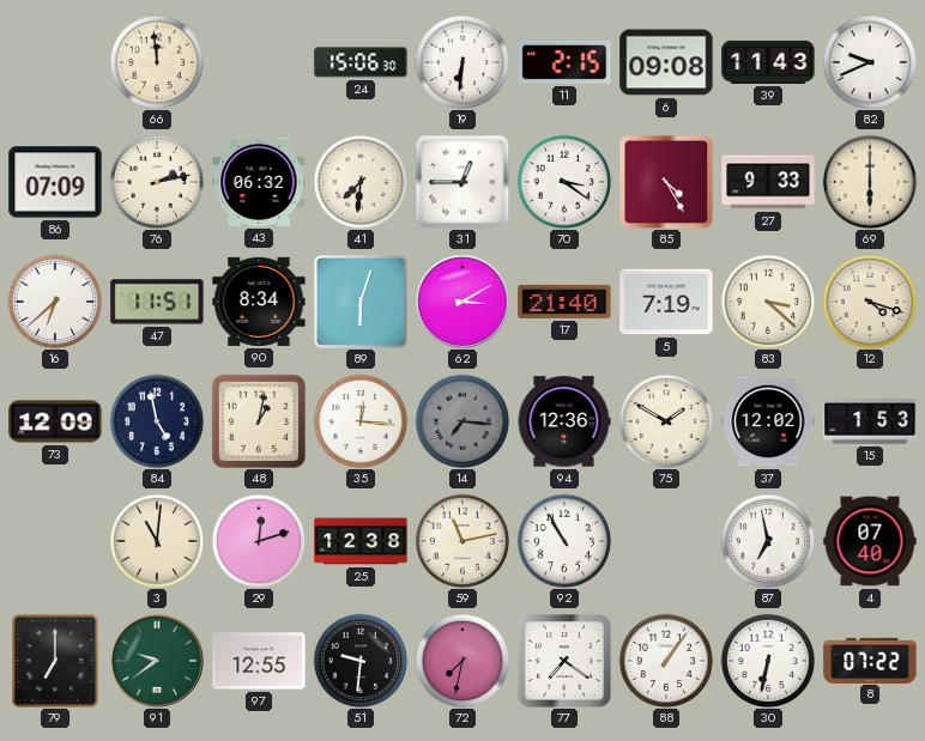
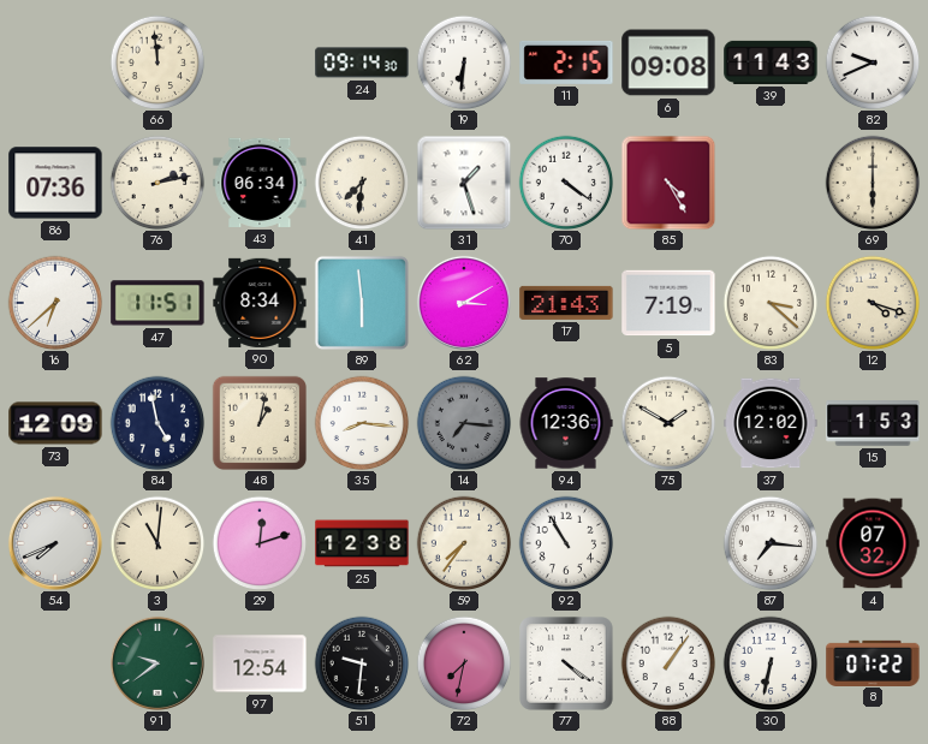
24: 15:06 -> 09:14 (362, 63)
86: 07:09 -> 07:36 (55, 183)
43: 06:32 -> 06:34 (260, 183)
31: 12:45 -> 1:27 (464, 183)
70: 3:21 -> 4:21 (566, 183)
27: 9:33 -> none (768, 182)
89: 6:03 -> 5:59 (362, 303)
17: 21:40 -> 21:43 (566, 303)
35: 12:16 -> 8:16 (362, 423)
54: none -> 7:41 (55, 543)
59: 11:13 -> 7:36 (464, 543)
87: 6:58 -> 7:16 (771, 543)
4: 07:40 -> 07:32 (873, 543)
79: 7:00 -> none (56, 662)
97: 12:55 -> 12:54 (260, 663)
77: 7:21 -> 4:21 (566, 663)
